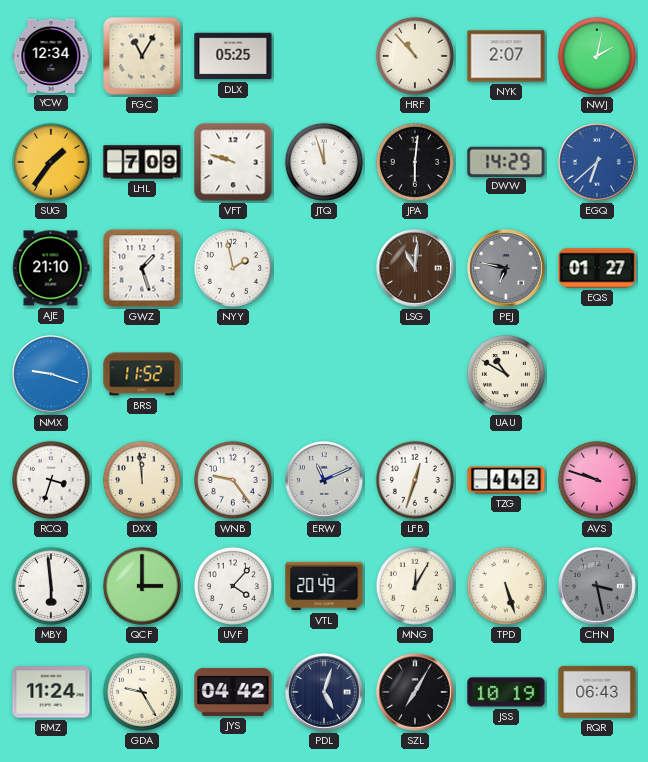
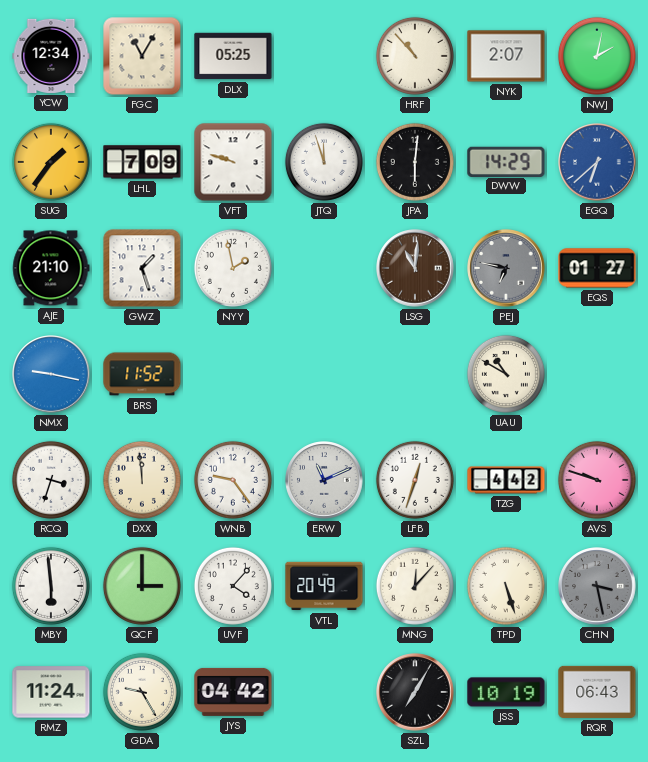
NMX: 9:18 -> 9:17 (51, 374)
MNG: 12:05 -> 12:07 (415, 586)
PDL: 5:03 -> none (324, 692)
